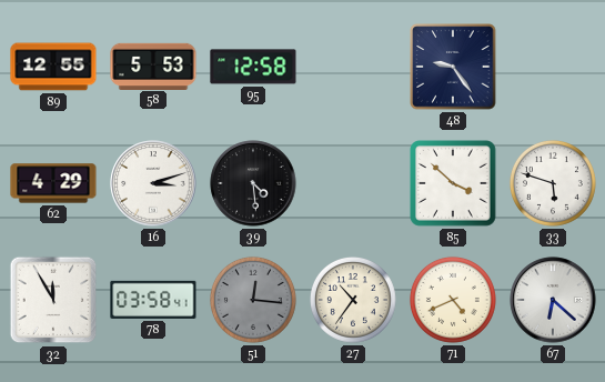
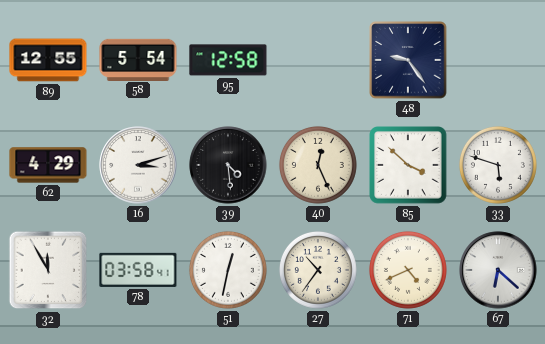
58: 5:53 -> 5:54 (138, 59)
40: none -> 12:26 (318, 165)
51: 12:16 -> 12:32 (228, 270)
51 dial: grey -> white (228, 270)
